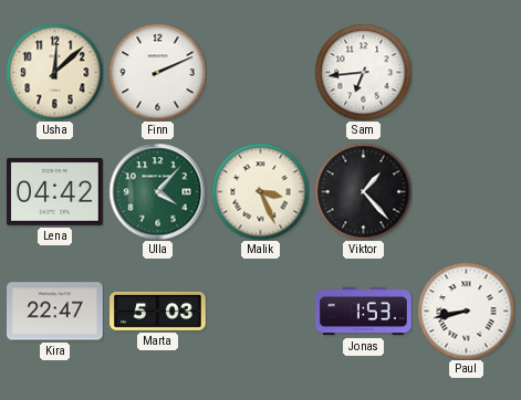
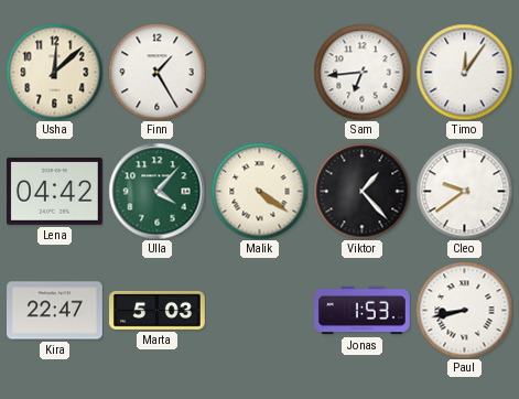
Finn: 2:11 -> 1:25 (156, 72)
Timo: none -> 12:06 (464, 72)
Malik: 3:26 -> 4:21 (259, 191)
Cleo: none -> 9:39 (464, 191)
